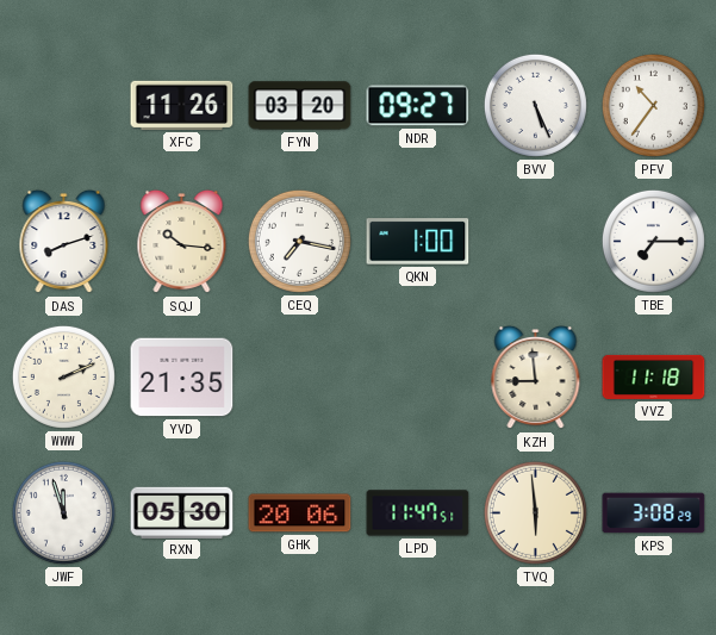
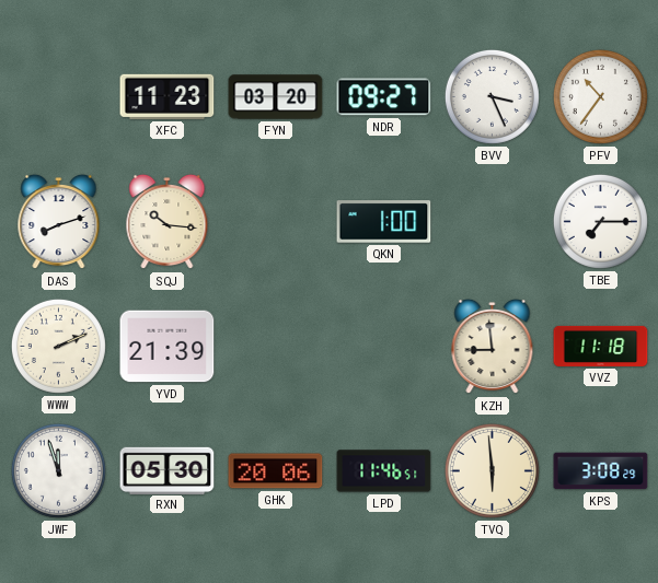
XFC: 11:26 -> 11:23 (168, 96)
BVV: 5:26 -> 3:26 (492, 96)
CEQ: 7:17 -> none (299, 241)
YVD: 21:35 -> 21:39 (168, 347)
LPD: 11:47 -> 11:46 (384, 471)
